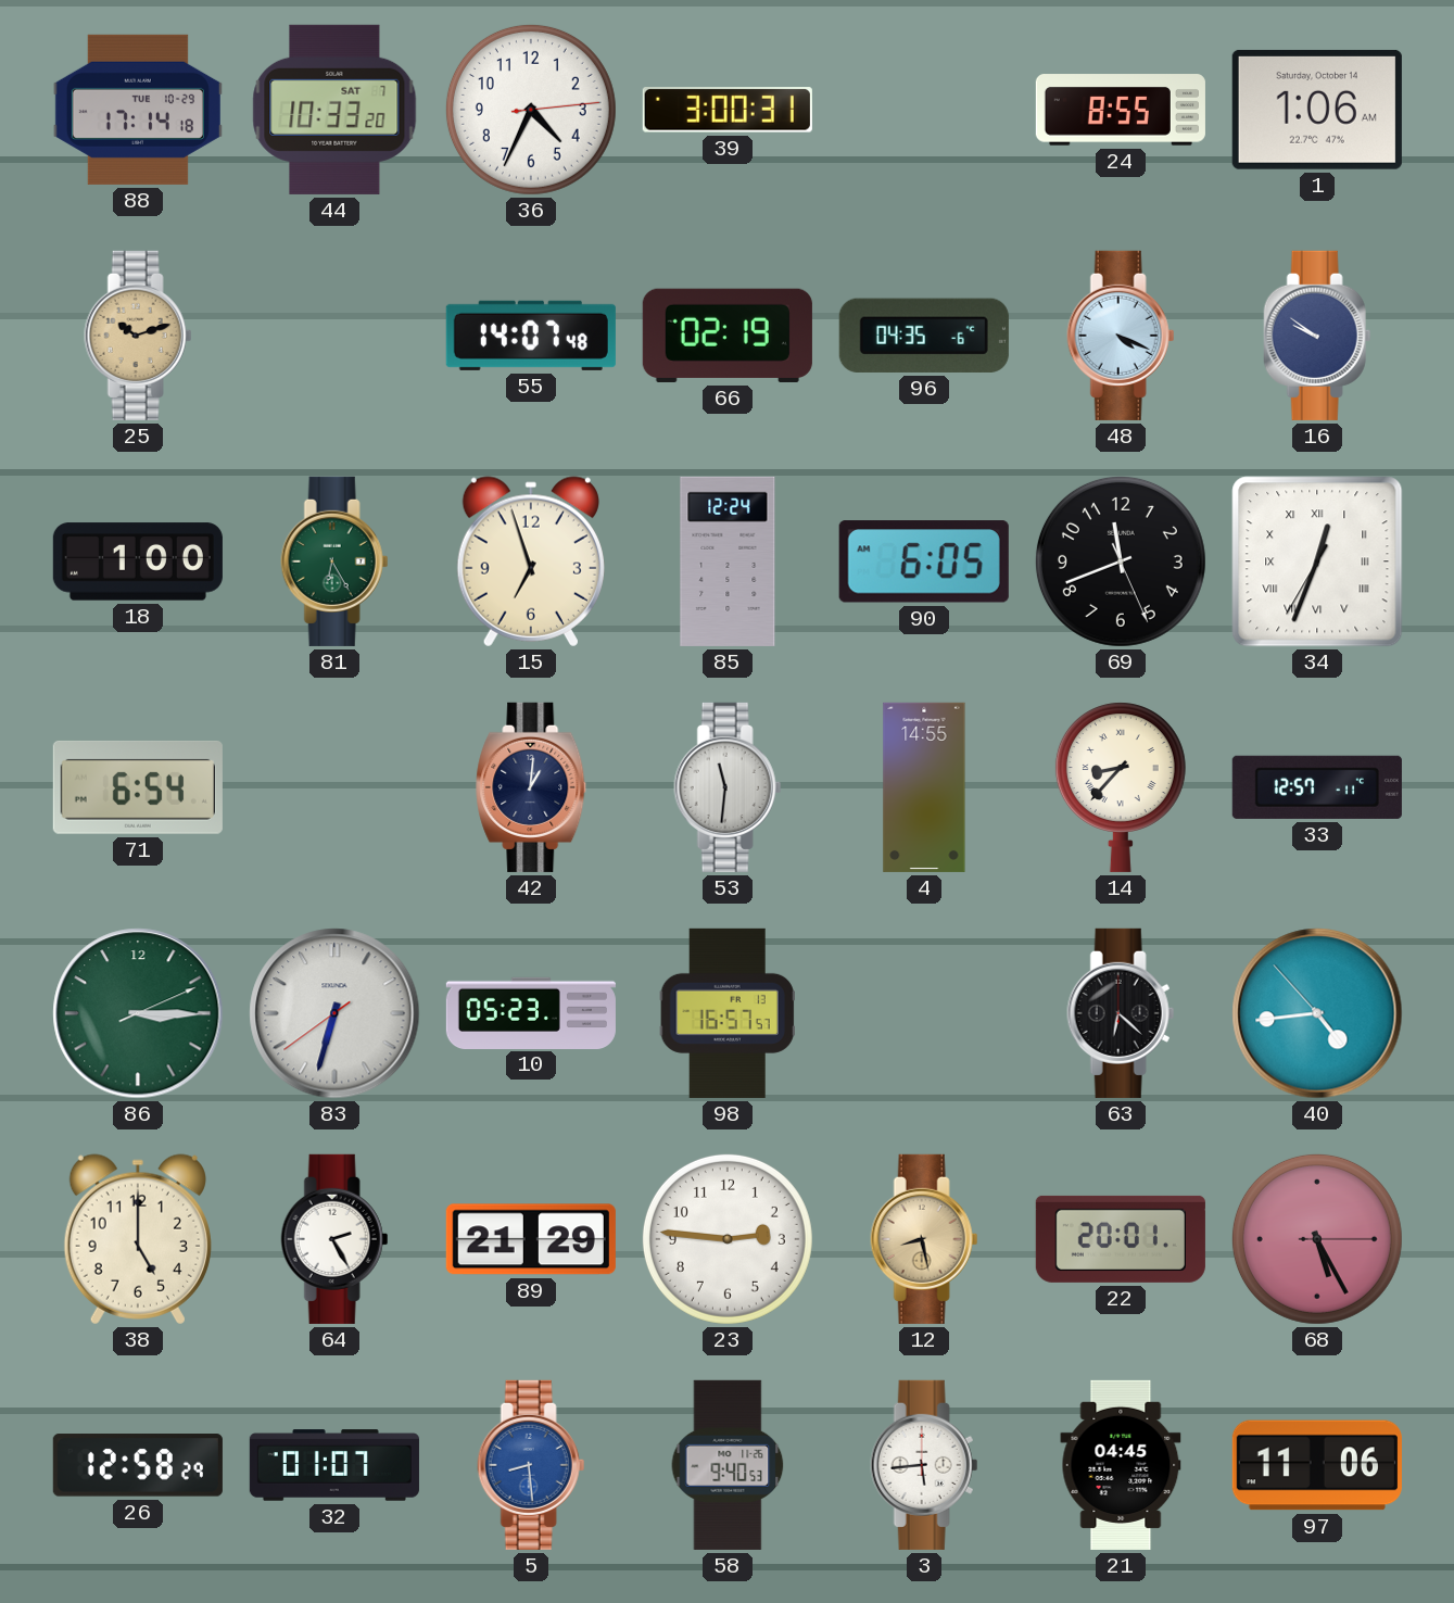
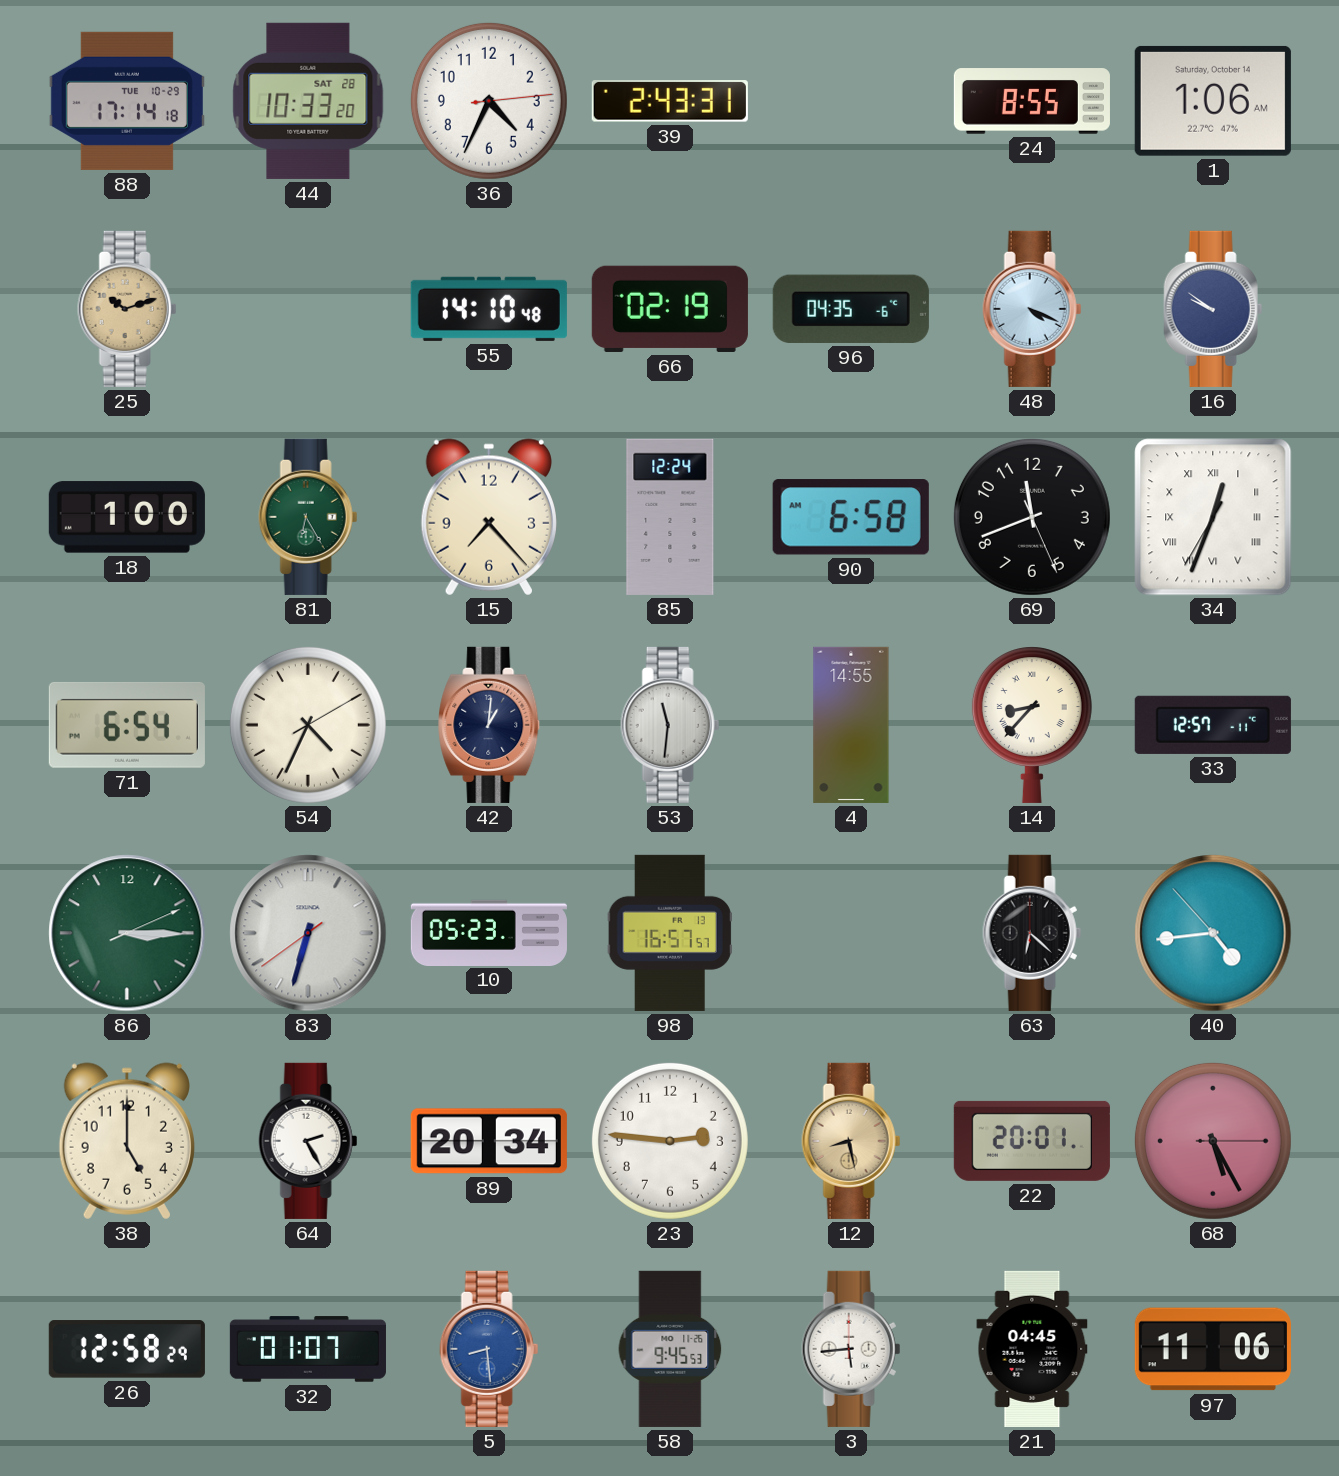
44 date: SAT 7 -> SAT 28 (308, 101)
39: 3:00 -> 2:43 (670, 101)
55: 14:07 -> 14:10 (489, 309)
15: 6:57 -> 7:23 (489, 517)
90: 6:05 -> 6:58 (851, 518)
54: none -> 4:34 (308, 725)
89: 21:29 -> 20:34 (489, 1141)
58: 9:40 -> 9:45 (670, 1349)
